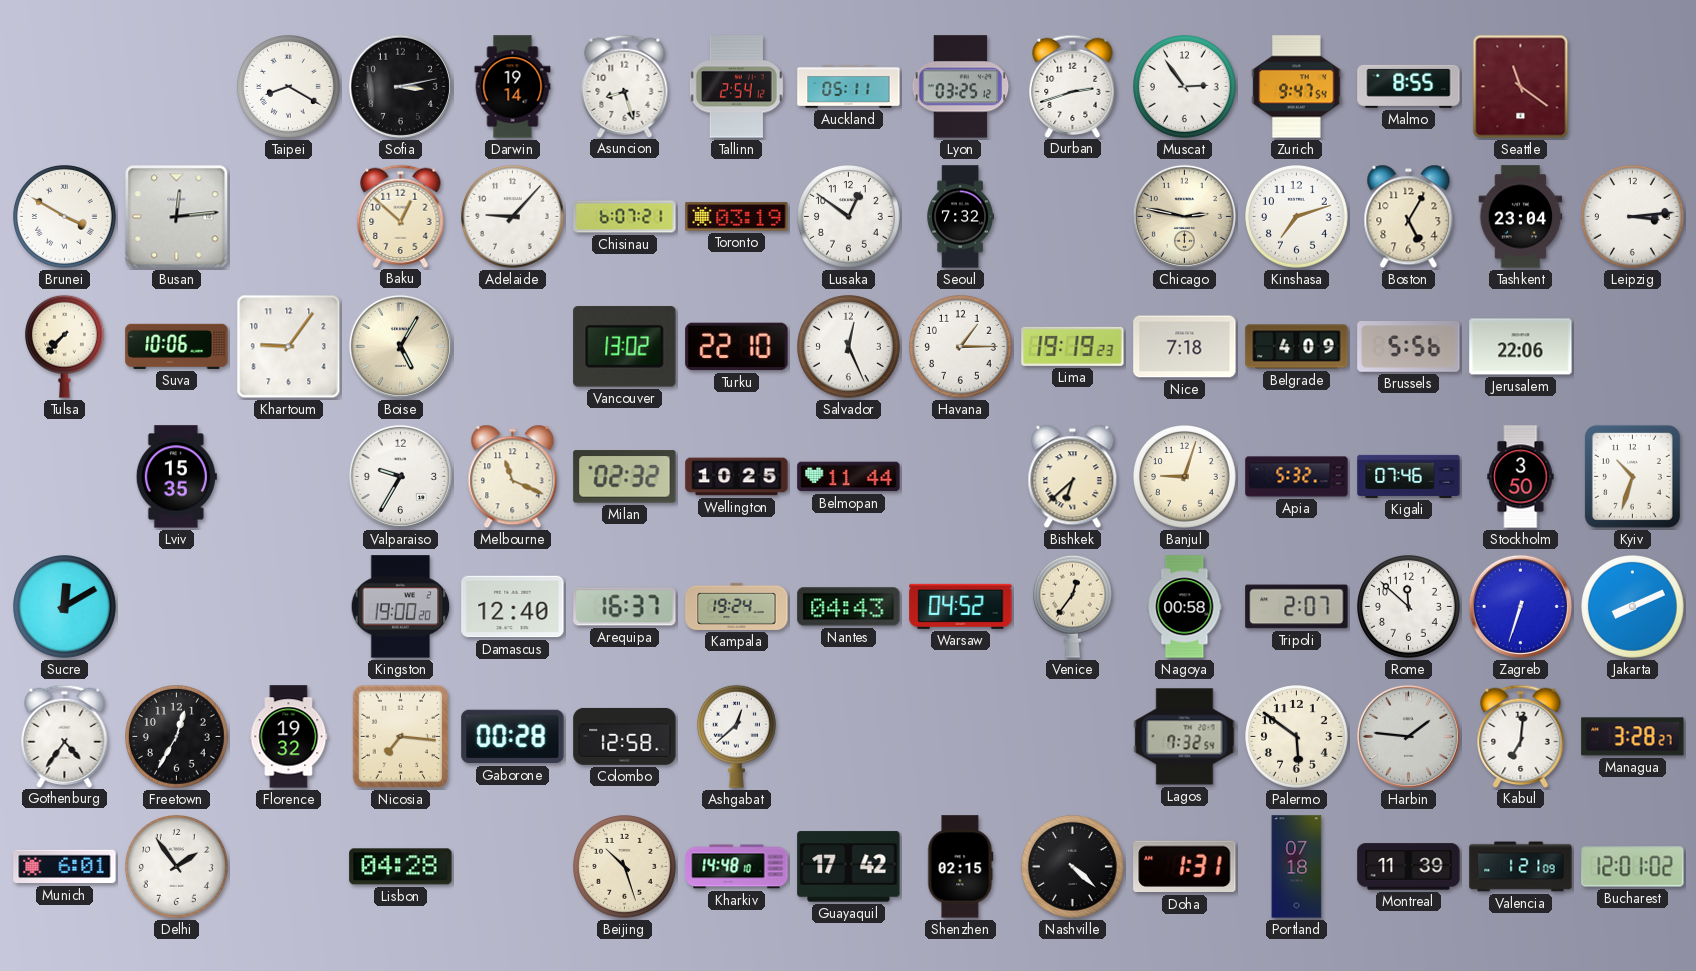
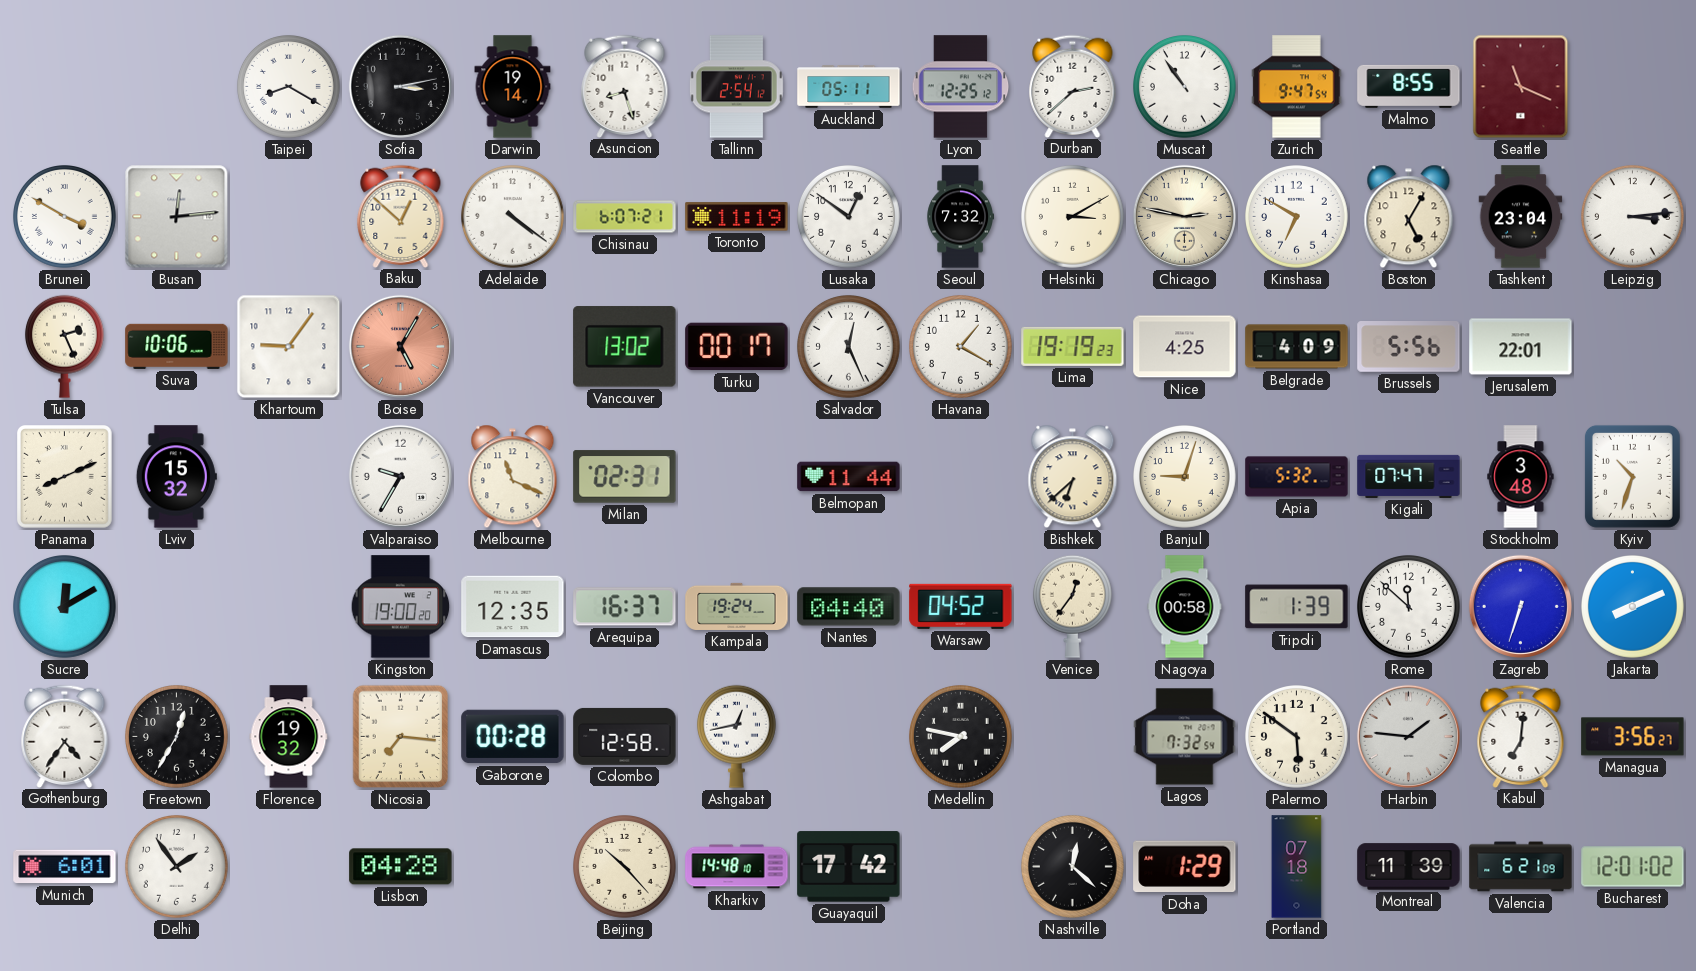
Lyon: 03:25 -> 12:25 (961, 87)
Durban: 2:42 -> 2:38 (1073, 86)
Muscat: 2:54 -> 10:54 (1185, 87)
Seattle: 11:21 -> 11:19 (1521, 87)
Adelaide: 9:07 -> 4:21 (513, 217)
Toronto: 03:19 -> 11:19 (737, 217)
Helsinki: none -> 3:10 (1073, 217)
Kinshasa: 7:12 -> 6:50 (1297, 217)
Tulsa: 7:37 -> 2:26 (64, 346)
Boise dial: cream -> salmon (400, 346)
Turku: 22:10 -> 00:17 (737, 347)
Havana: 1:15 -> 1:20 (961, 347)
Nice: 7:18 -> 4:25 (1185, 347)
Jerusalem: 22:06 -> 22:01 (1521, 347)
Panama: none -> 8:11 (65, 477)
Lviv: 15:35 -> 15:32 (176, 477)
Milan: 02:32 -> 02:31 (625, 477)
Wellington: 10:25 -> none (737, 477)
Kigali: 07:46 -> 07:47 (1409, 476)
Stockholm: 3:50 -> 3:48 (1521, 477)
Damascus: 12:40 -> 12:35 (513, 607)
Nantes: 04:43 -> 04:40 (849, 607)
Tripoli: 2:07 -> 1:39 (1297, 607)
Ashgabat: 12:38 -> 12:43 (736, 736)
Medellin: none -> 7:47 (961, 737)
Managua: 3:28 -> 3:56 (1633, 737)
Beijing: 10:27 -> 10:23 (625, 867)
Shenzhen: 02:15 -> none (961, 867)
Nashville: 4:22 -> 12:22 (1073, 867)
Doha: 1:31 -> 1:29 (1185, 867)
Valencia: 1:21 -> 6:21 (1521, 867)
